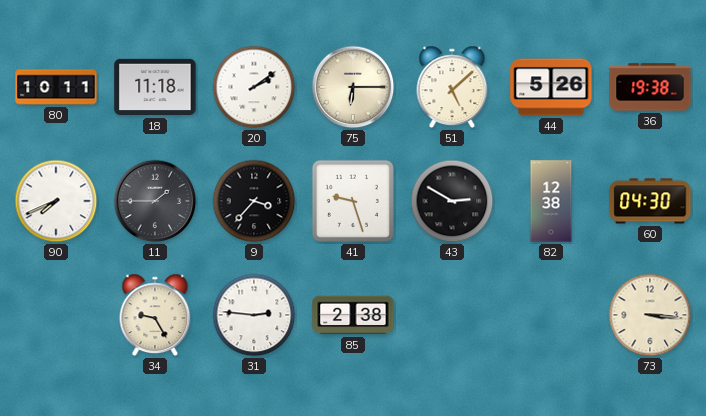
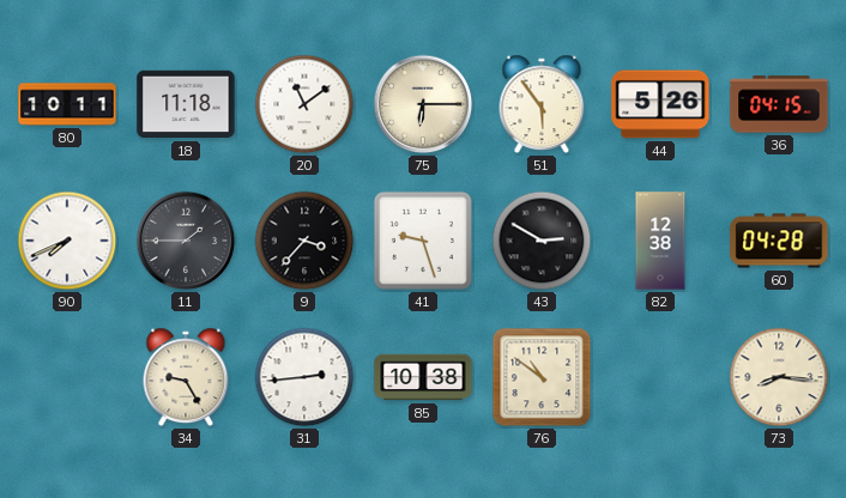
20: 2:09 -> 11:09 (304, 104)
51: 5:08 -> 5:54 (542, 104)
36: 19:38 -> 04:15 (779, 104)
60: 04:30 -> 04:28 (779, 241)
31: 2:46 -> 2:44 (304, 377)
85: 2:38 -> 10:38 (423, 377)
76: none -> 10:51 (542, 377)
73: 3:16 -> 8:16 (779, 377)
